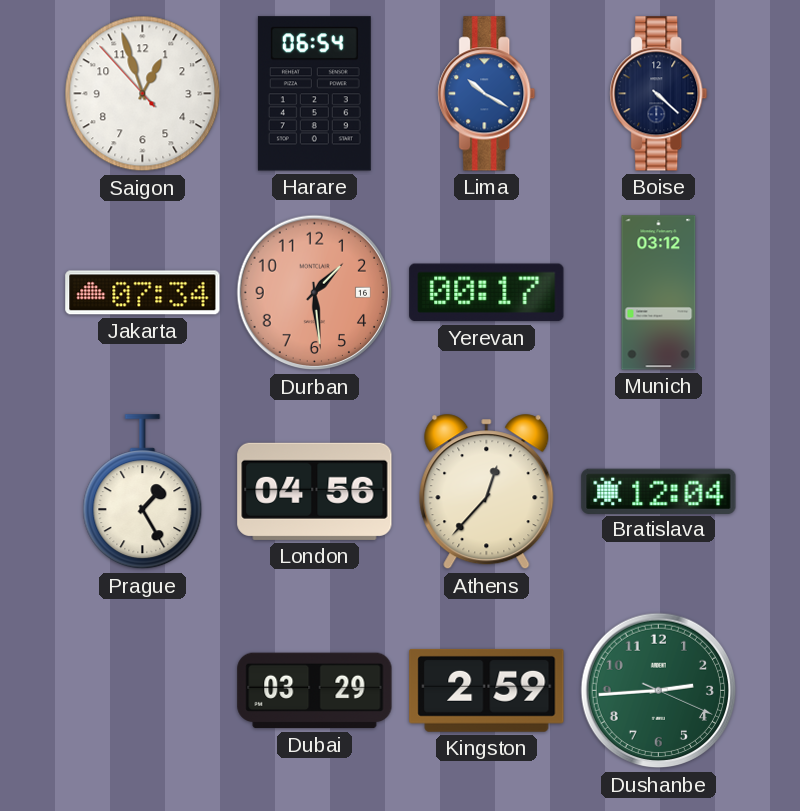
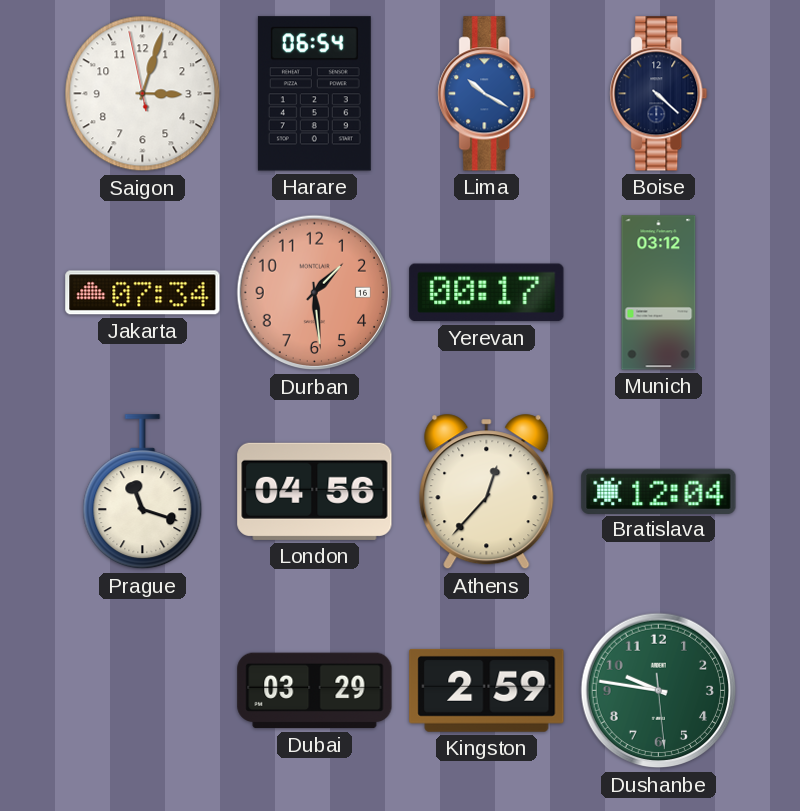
Saigon: 12:56 -> 3:02 (143, 94)
Prague: 1:25 -> 11:18 (143, 492)
Dushanbe: 2:44 -> 9:46 (659, 691)
